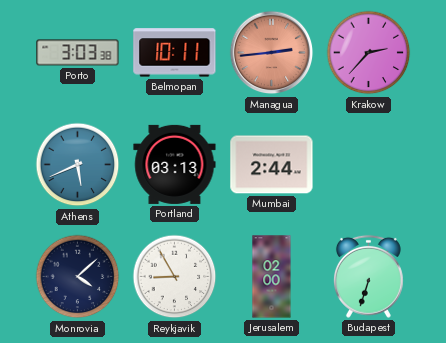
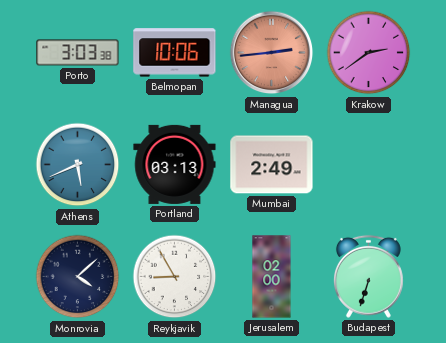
Belmopan: 10:11 -> 10:06 (175, 53)
Krakow: 2:37 -> 2:39 (369, 53)
Mumbai: 2:44 -> 2:49 (272, 165)
